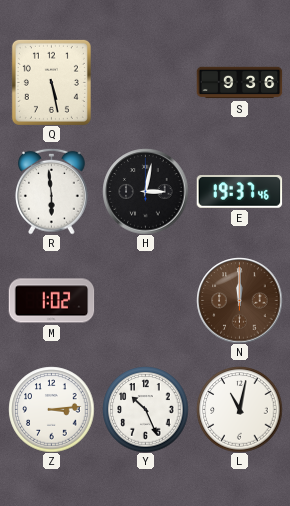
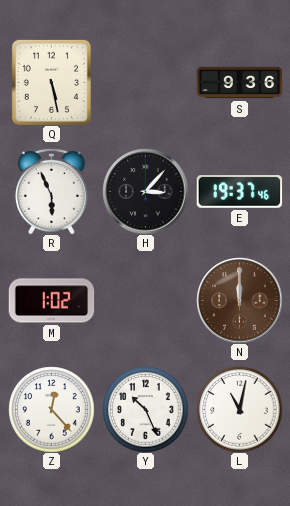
R: 5:59 -> 5:56 (52, 191)
H: 3:02 -> 3:07 (145, 191)
Z: 3:14 -> 12:23 (51, 409)
